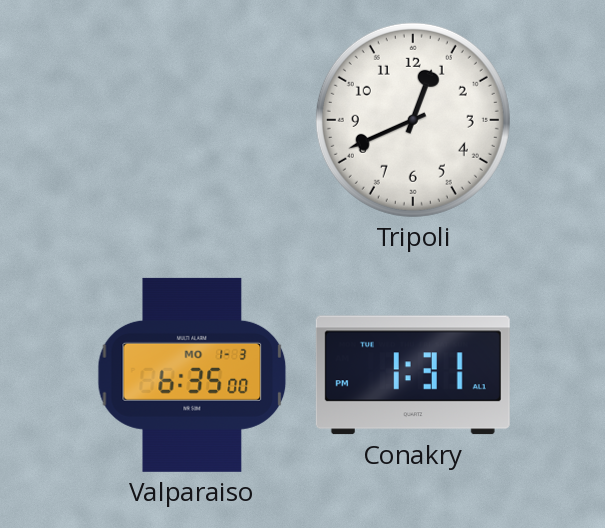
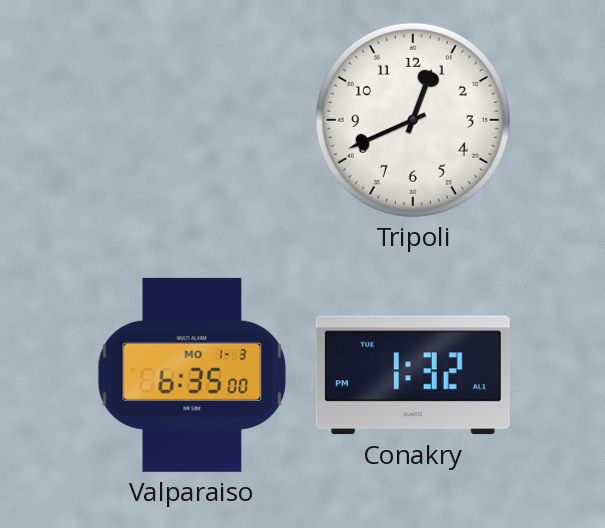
Conakry: 1:31 -> 1:32 (413, 375)
